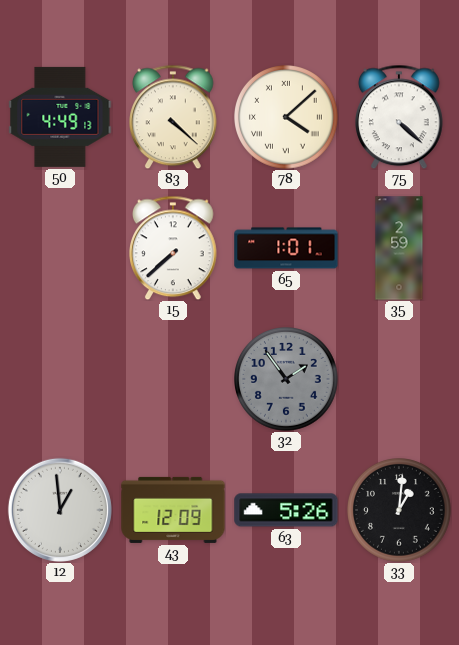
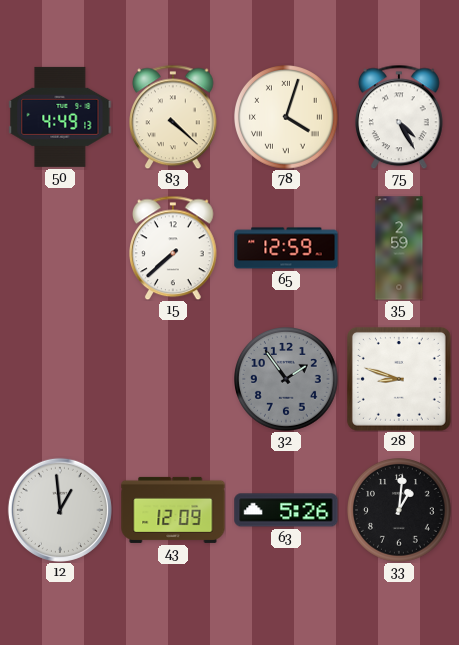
78: 4:08 -> 4:03 (287, 118)
75: 4:22 -> 4:25 (400, 117)
65: 1:01 -> 12:59 (286, 248)
28: none -> 8:48 (399, 379)
